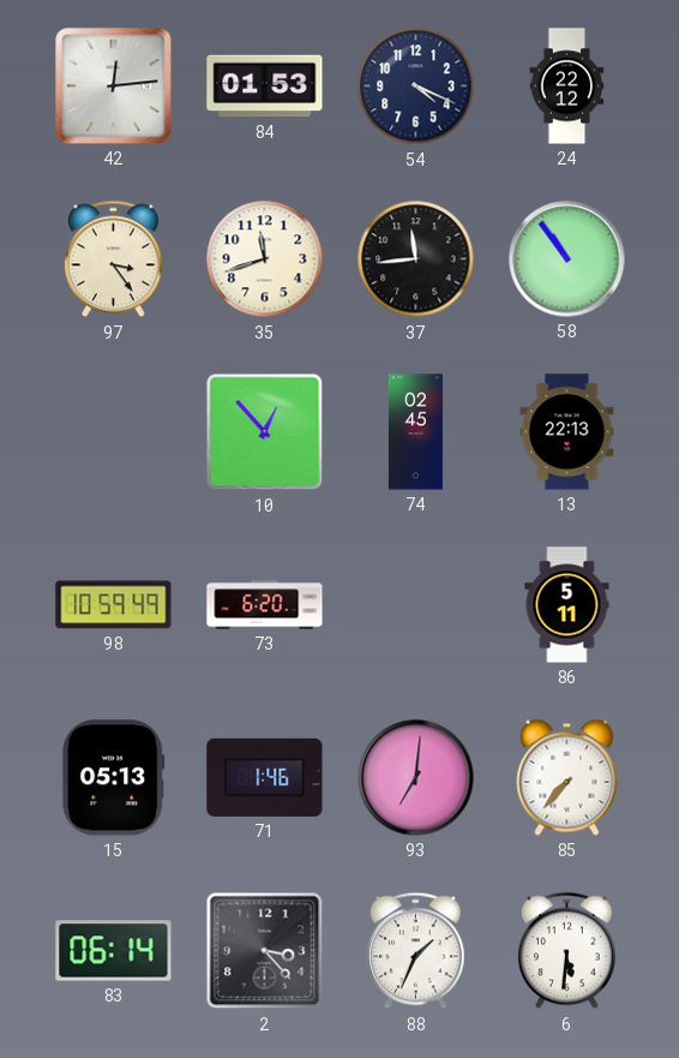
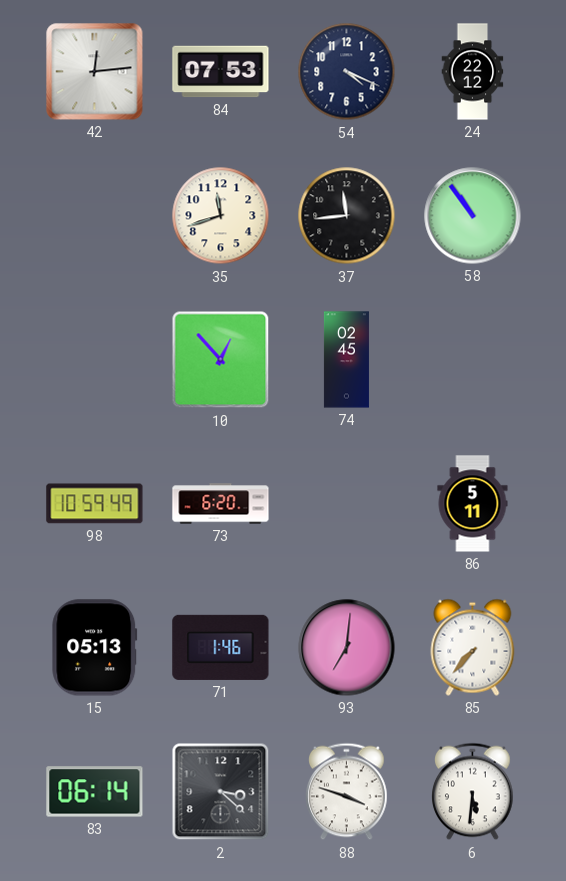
84: 01:53 -> 07:53 (221, 72)
97: 3:24 -> none (114, 259)
13: 22:13 -> none (567, 432)
2: 3:23 -> 3:22 (221, 792)
88: 1:34 -> 3:48 (347, 792)
